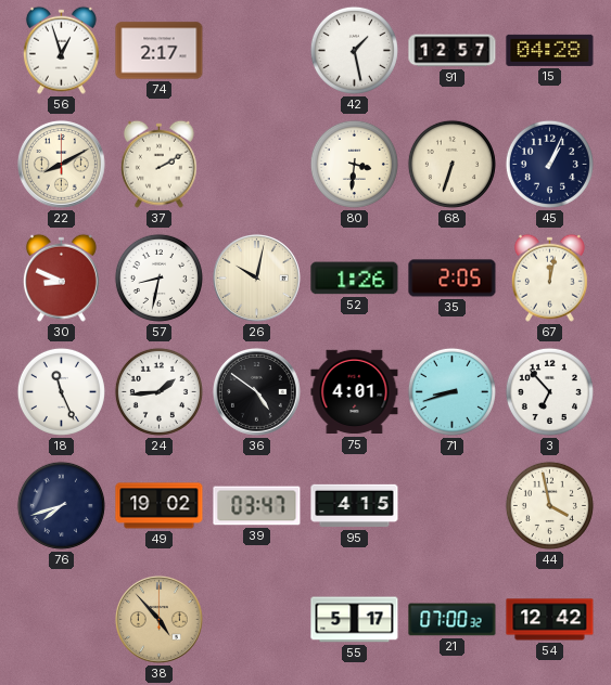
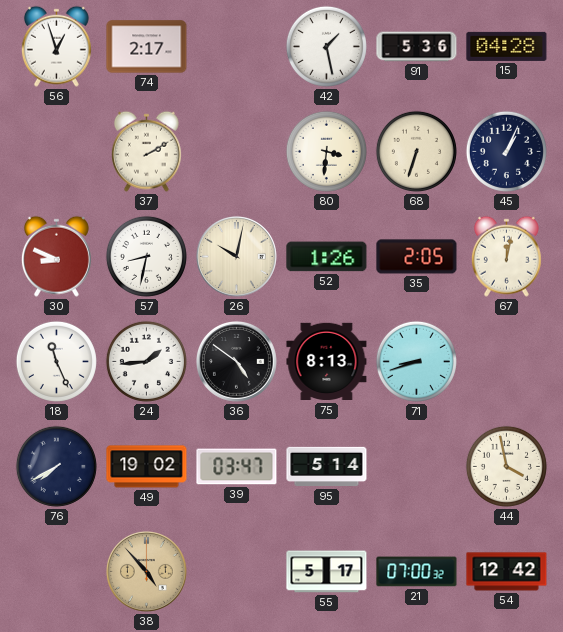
91: 12:57 -> 5:36 (417, 47)
22: 8:10 -> none (61, 164)
75: 4:01 -> 8:13 (327, 362)
3: 6:53 -> none (549, 391)
76: 7:42 -> 7:40 (56, 466)
95: 4:15 -> 5:14 (327, 467)
